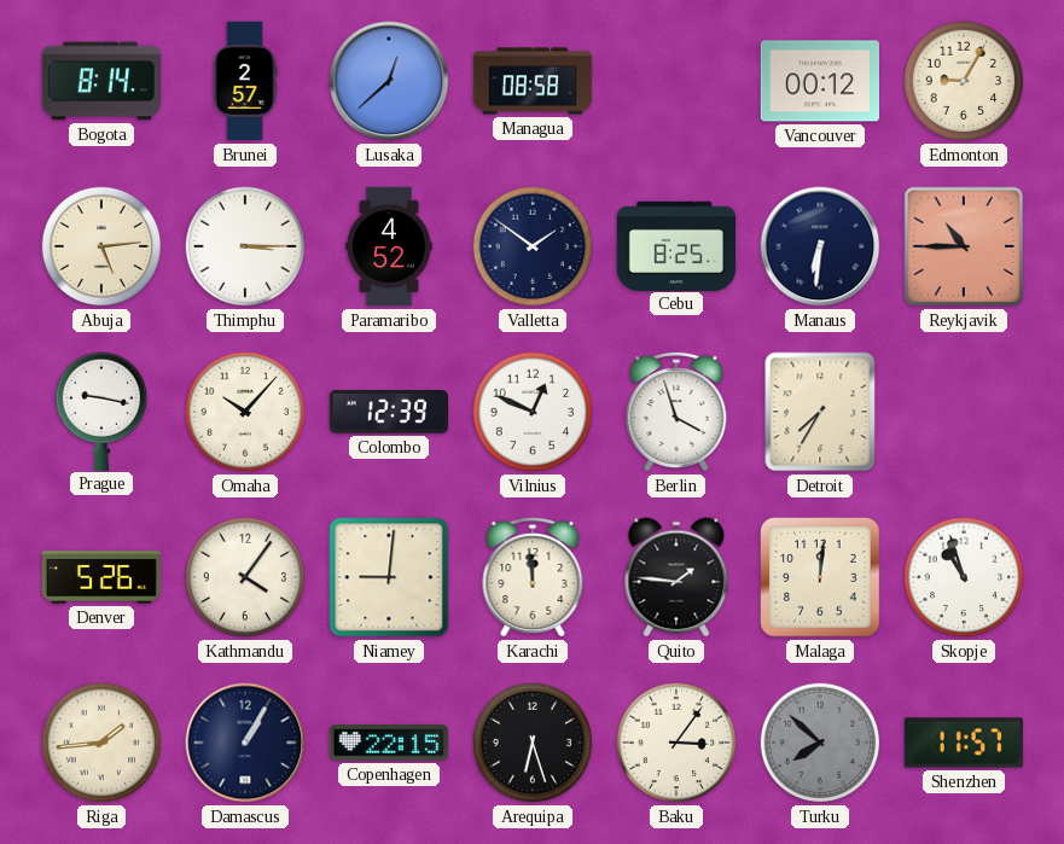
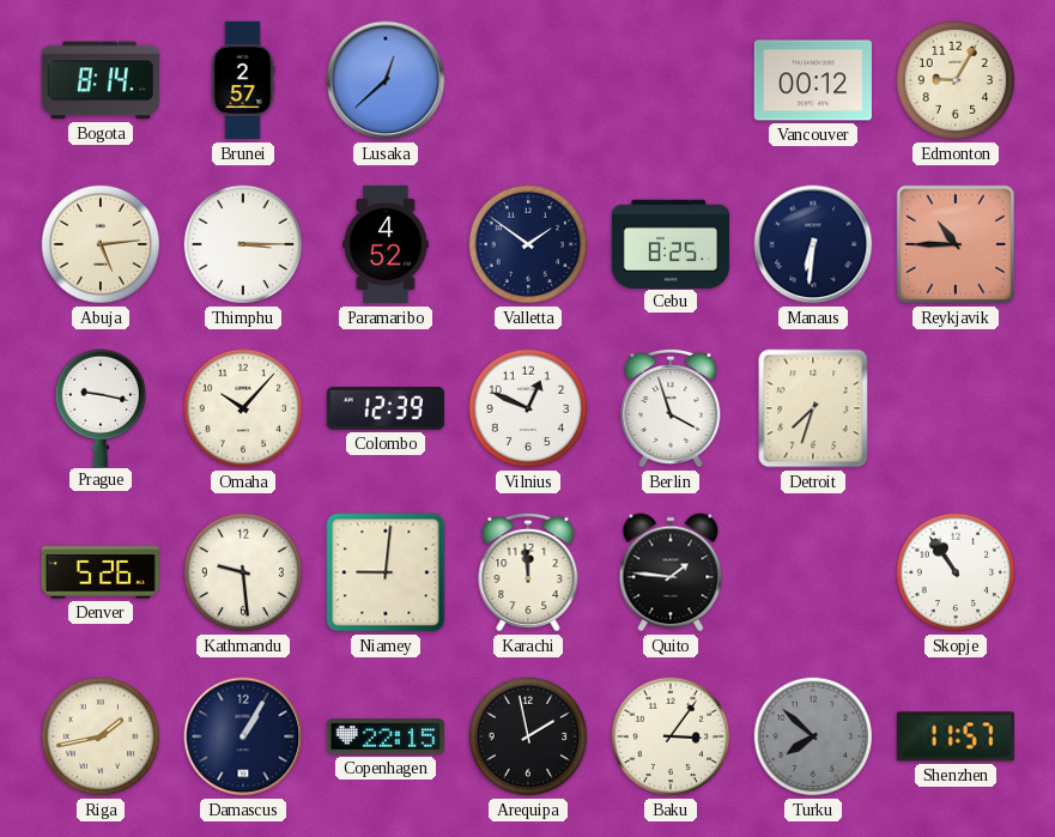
Managua: 08:58 -> none (533, 81)
Detroit: 7:35 -> 7:33 (813, 408)
Kathmandu: 4:06 -> 9:29 (243, 572)
Malaga: 12:01 -> none (820, 577)
Skopje: 10:57 -> 10:54 (956, 572)
Riga: 1:44 -> 1:43 (101, 736)
Arequipa: 6:27 -> 1:58 (528, 736)
